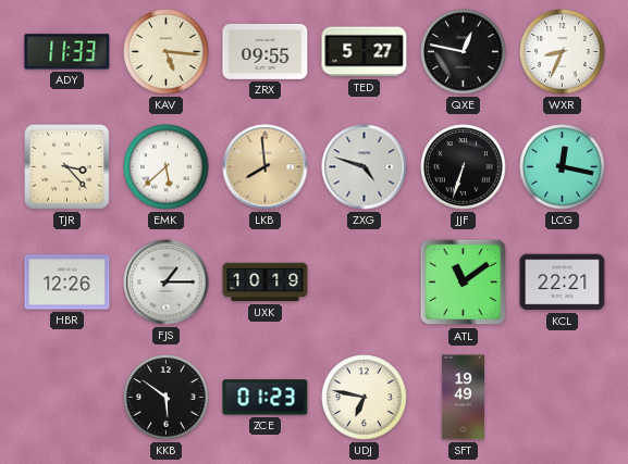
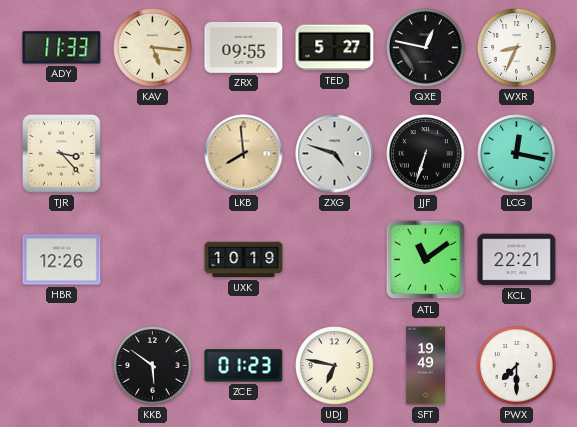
EMK: 5:38 -> none (167, 167)
FJS: 1:15 -> none (167, 283)
PWX: none -> 7:30 (517, 366)
